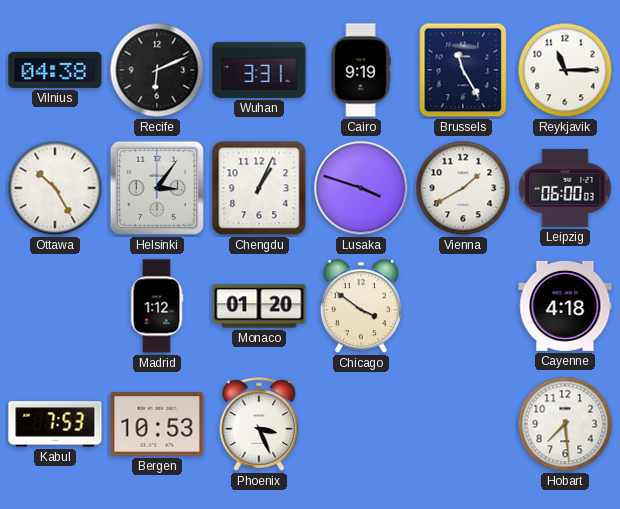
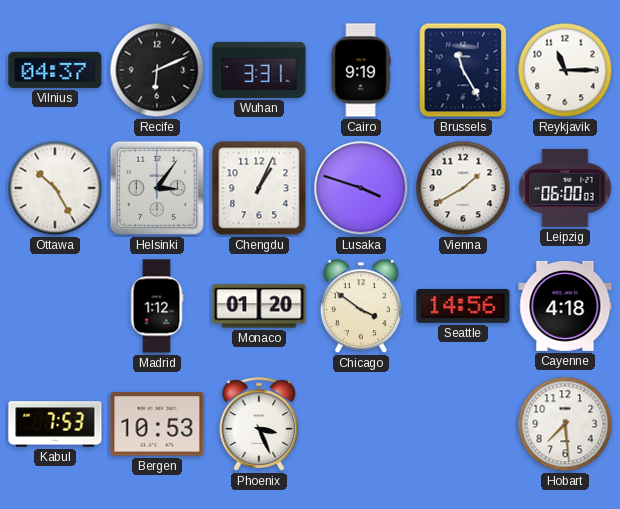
Vilnius: 04:38 -> 04:37 (55, 70)
Seattle: none -> 14:56 (463, 306)
